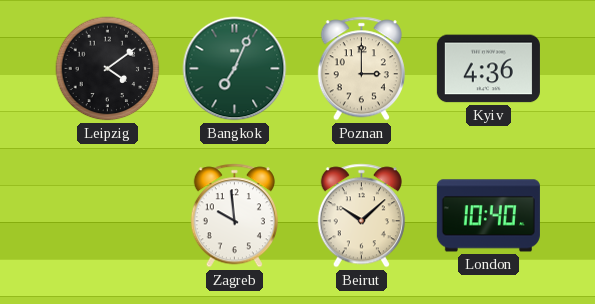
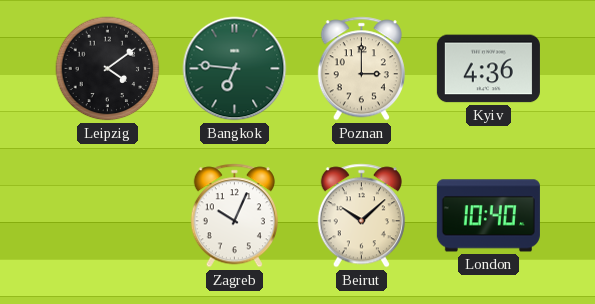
Bangkok: 7:04 -> 6:46 (235, 69)
Zagreb: 9:59 -> 10:04 (234, 216)
